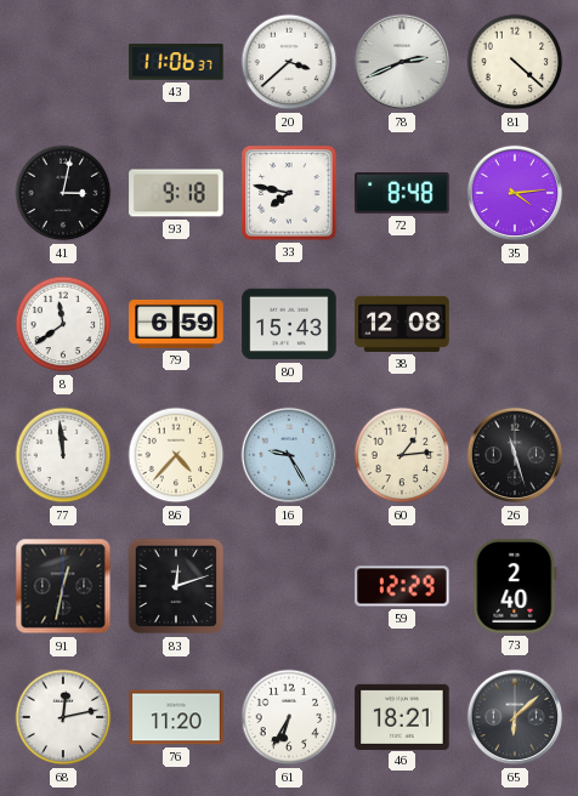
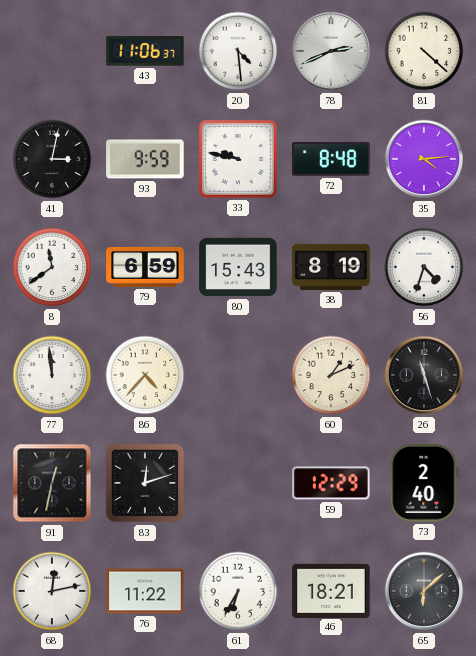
20: 3:38 -> 4:29 (238, 51)
93: 9:18 -> 9:59 (145, 159)
33: 7:47 -> 9:47 (238, 159)
38: 12:08 -> 8:19 (331, 267)
56: none -> 4:33 (424, 267)
16: 9:25 -> none (289, 455)
60: 1:14 -> 1:11 (331, 375)
76: 11:20 -> 11:22 (145, 591)
